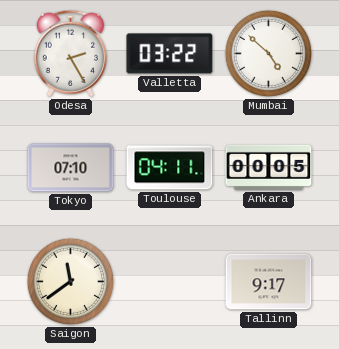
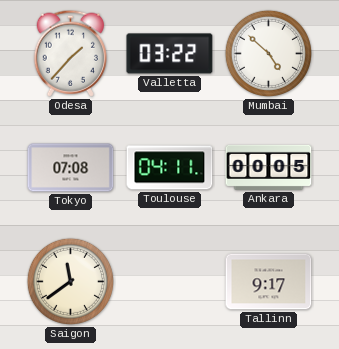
Odesa: 2:25 -> 1:37 (70, 53)
Tokyo: 07:10 -> 07:08 (71, 168)
